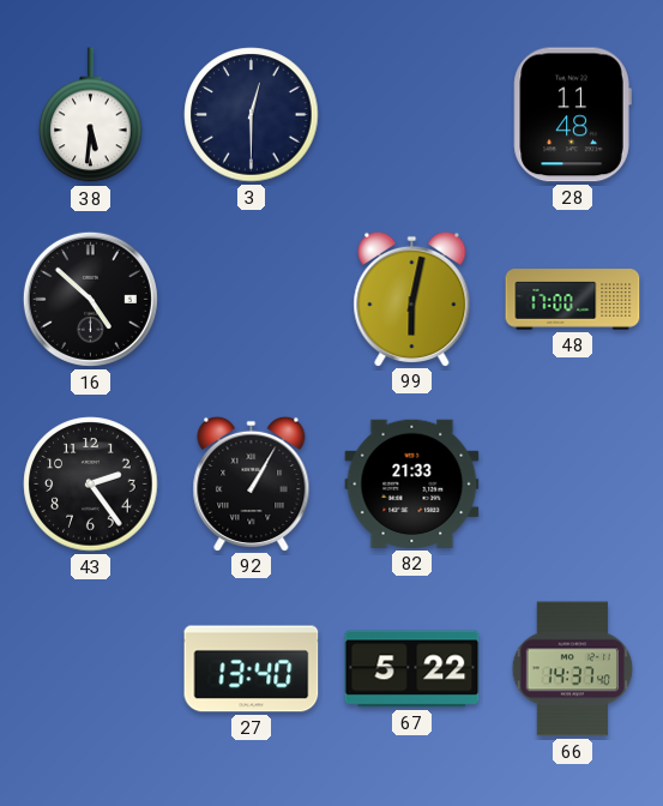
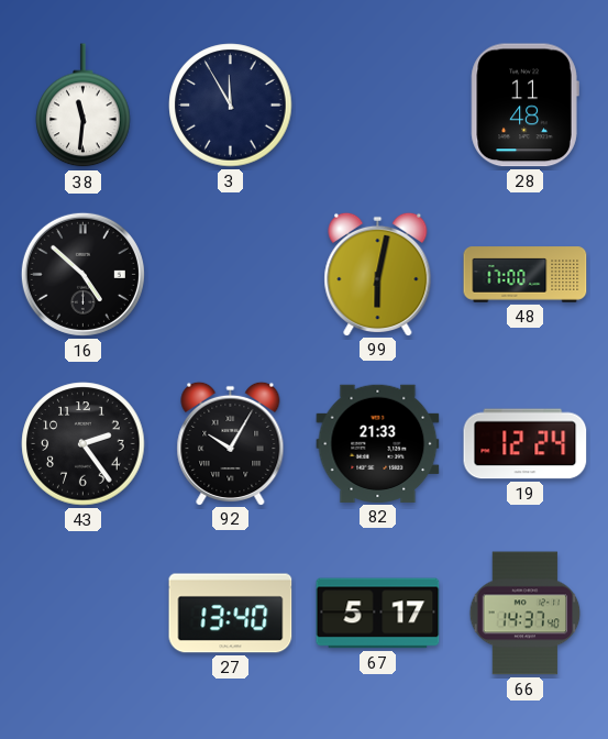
38: 5:31 -> 11:31 (84, 106)
3: 12:30 -> 11:55 (231, 106)
92: 1:05 -> 10:05 (231, 443)
19: none -> 12:24 (526, 444)
67: 5:22 -> 5:17 (378, 614)
